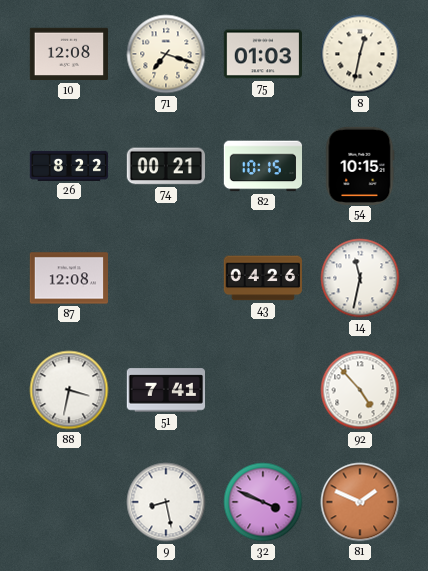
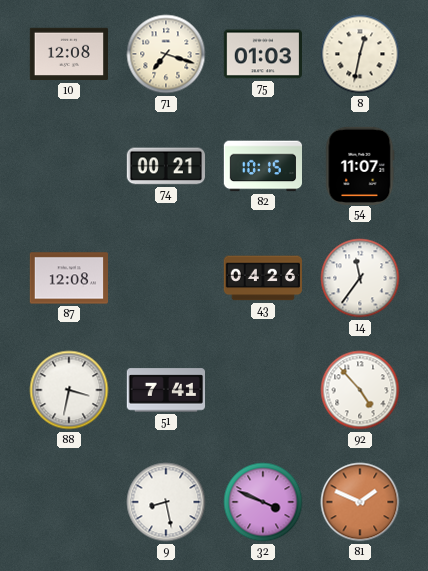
26: 8:22 -> none (69, 166)
54: 10:15 -> 11:07 (360, 165)
14: 11:32 -> 11:36 (360, 278)
